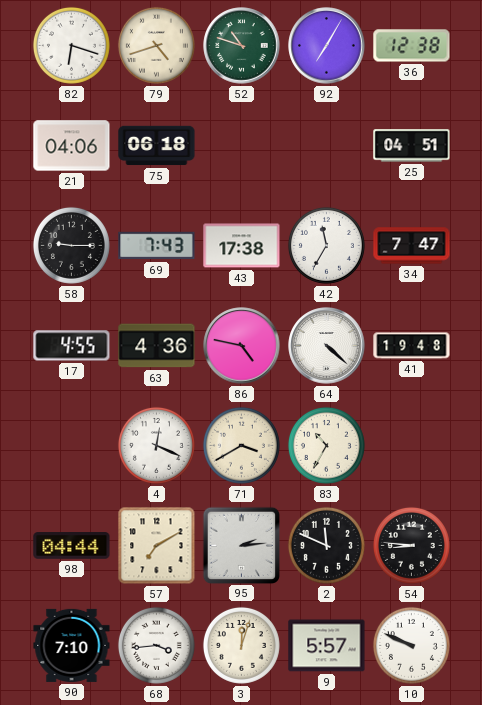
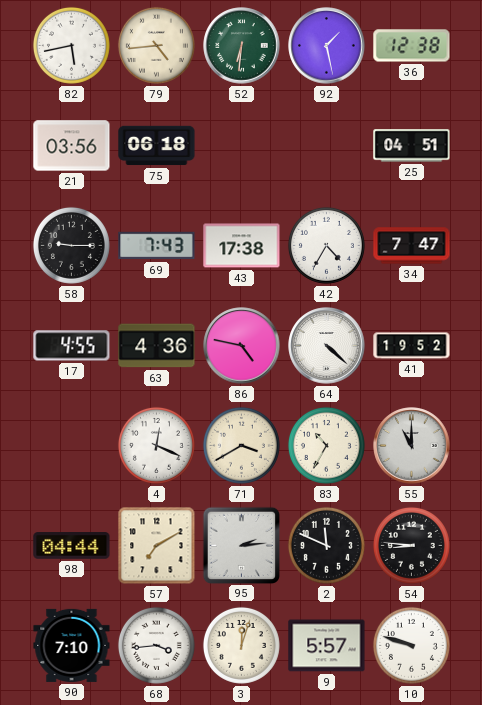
82: 6:18 -> 5:43 (71, 45)
79: 4:42 -> 4:44 (156, 45)
52: 10:48 -> 6:31 (242, 46)
92: 7:05 -> 1:28 (327, 46)
21: 04:06 -> 03:56 (72, 146)
42: 11:35 -> 4:35 (326, 245)
41: 19:48 -> 19:52 (412, 346)
55: none -> 11:00 (412, 446)
10: 9:49 -> 9:48 (411, 645)
